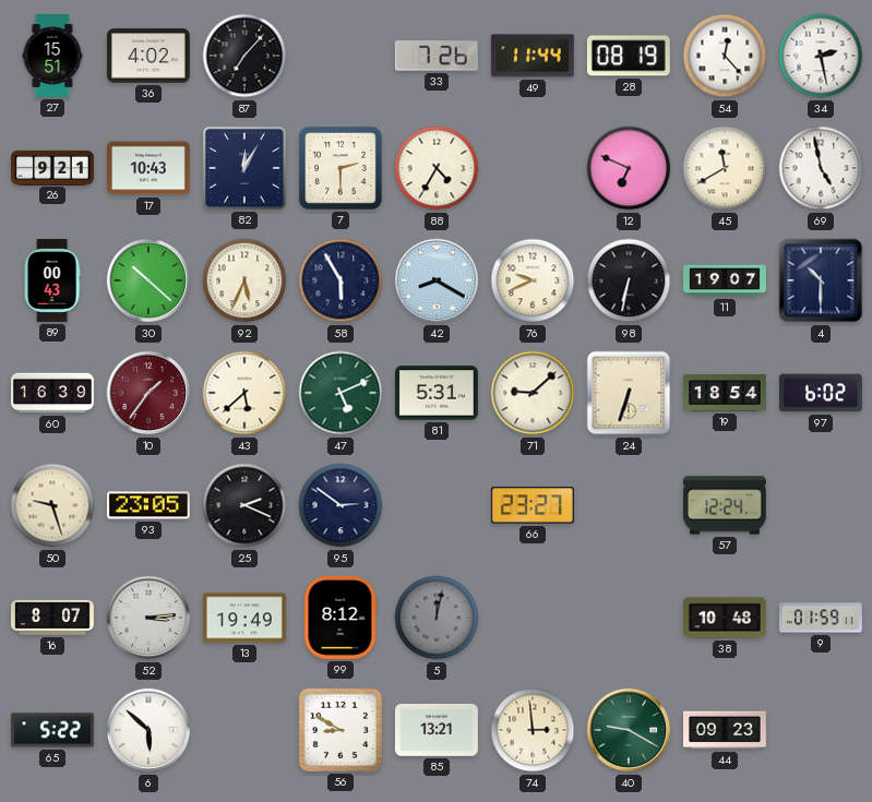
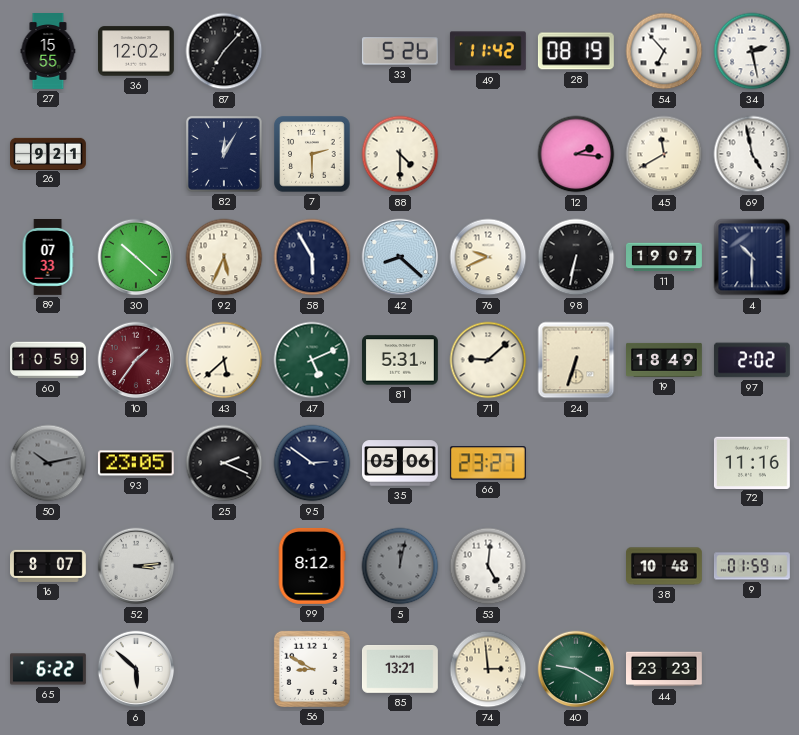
27: 15:51 -> 15:55 (48, 52)
36: 4:02 -> 12:02 (137, 51)
33: 7:26 -> 5:26 (400, 51)
49: 11:44 -> 11:42 (488, 51)
54: 12:23 -> 6:53 (664, 51)
17: 10:43 -> none (150, 168)
88: 4:35 -> 4:30 (400, 154)
12: 6:49 -> 2:16 (576, 154)
89: 00:43 -> 07:33 (48, 258)
42: 8:20 -> 8:22 (400, 257)
60: 16:39 -> 10:59 (49, 360)
19: 18:54 -> 18:49 (665, 360)
97: 6:02 -> 2:02 (752, 360)
50: 9:27 -> 10:13 (48, 463)
50 dial: cream -> grey (48, 463)
35: none -> 05:06 (401, 463)
57: 12:24 -> none (725, 505)
72: none -> 11:16 (752, 462)
13: 19:49 -> none (244, 618)
53: none -> 5:01 (488, 566)
65: 5:22 -> 6:22 (49, 669)
44: 09:23 -> 23:23 (665, 669)
